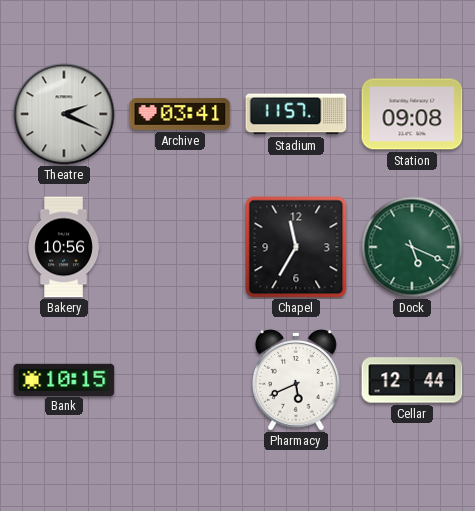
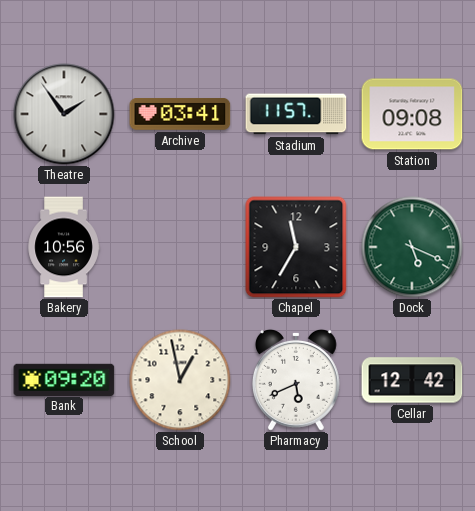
Theatre: 2:19 -> 1:54 (64, 114)
Bank: 10:15 -> 09:20 (64, 379)
School: none -> 12:58 (180, 380)
Cellar: 12:44 -> 12:42 (412, 380)
